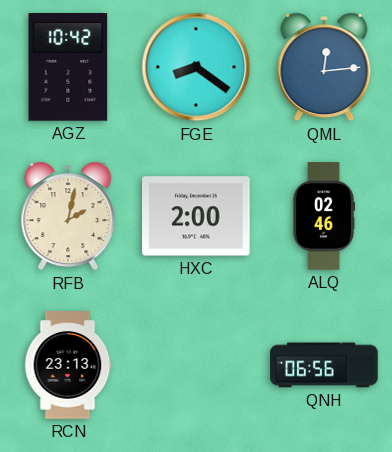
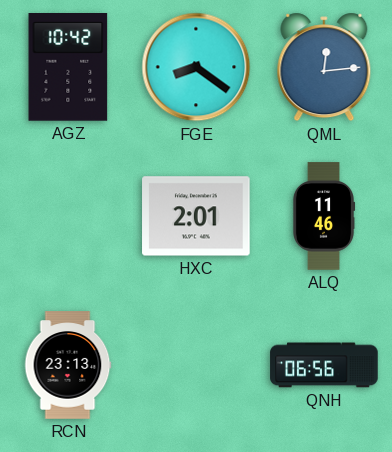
RFB: 2:02 -> none (68, 216)
HXC: 2:00 -> 2:01 (196, 216)
ALQ: 02:46 -> 11:46 (324, 216)
